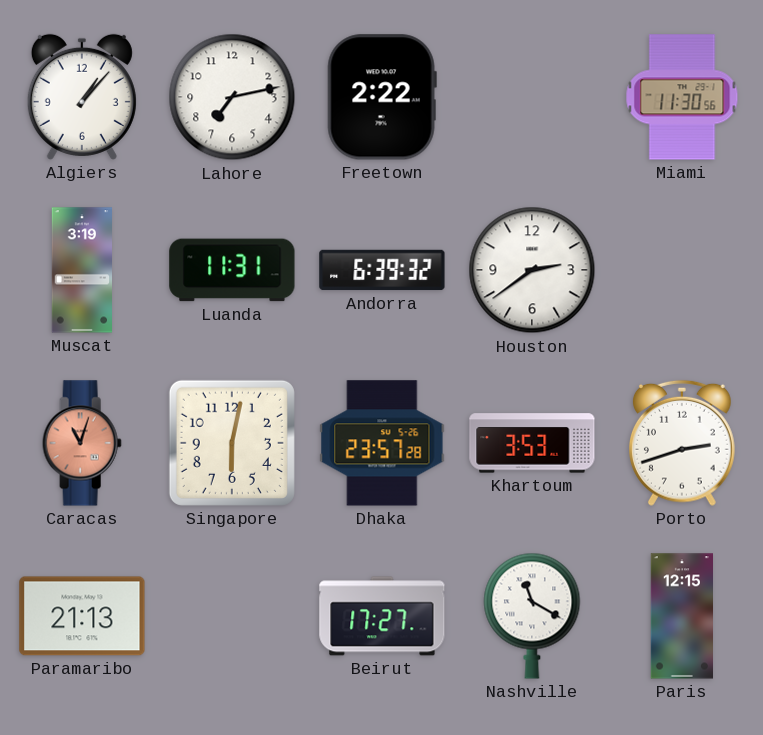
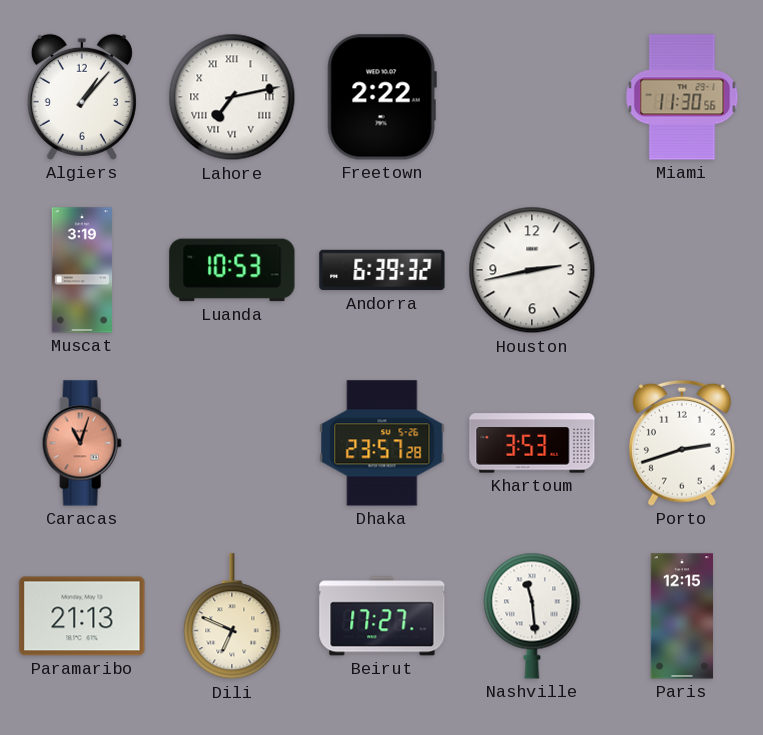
Lahore numerals: Arabic -> Roman (232, 97)
Luanda: 11:31 -> 10:53 (232, 270)
Houston: 2:39 -> 2:43 (532, 270)
Singapore: 6:02 -> none (232, 443)
Dili: none -> 6:49 (232, 617)
Nashville: 11:20 -> 11:29 (532, 616)
